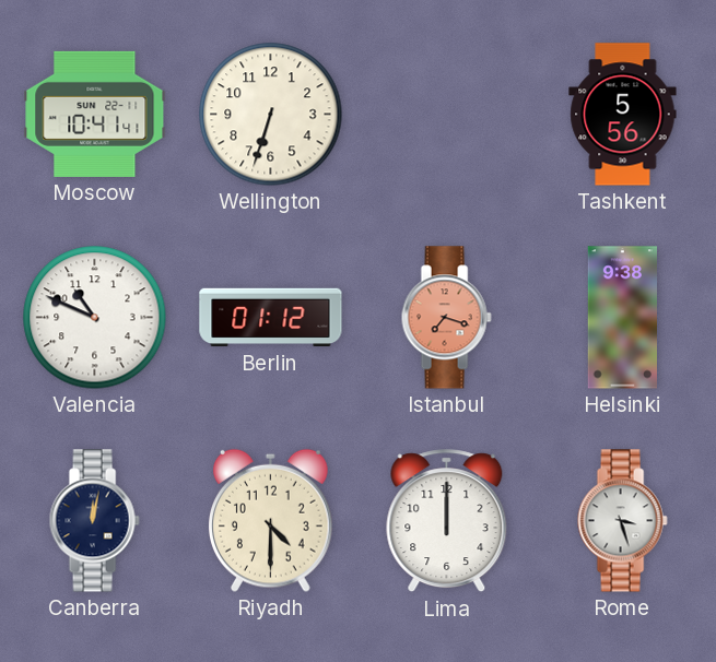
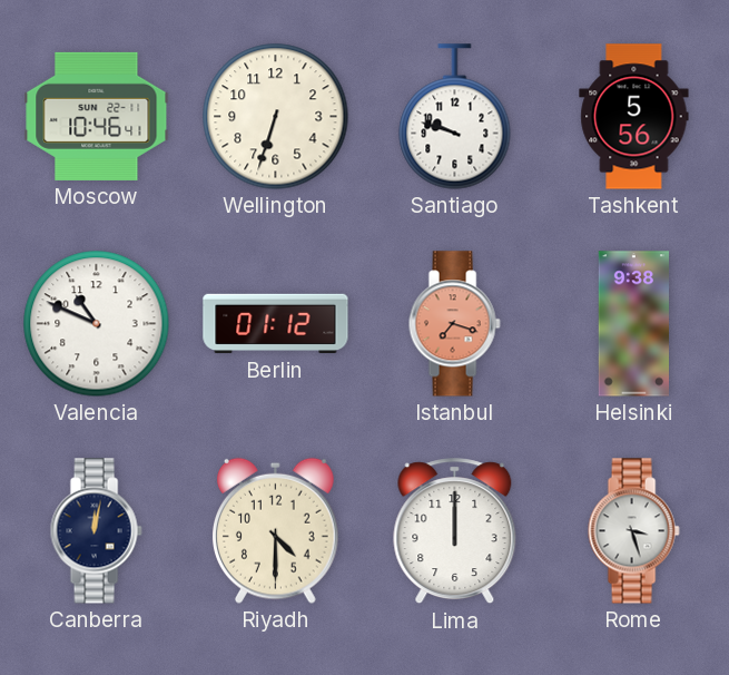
Moscow: 10:41 -> 10:46 (97, 116)
Santiago: none -> 9:48 (455, 117)
